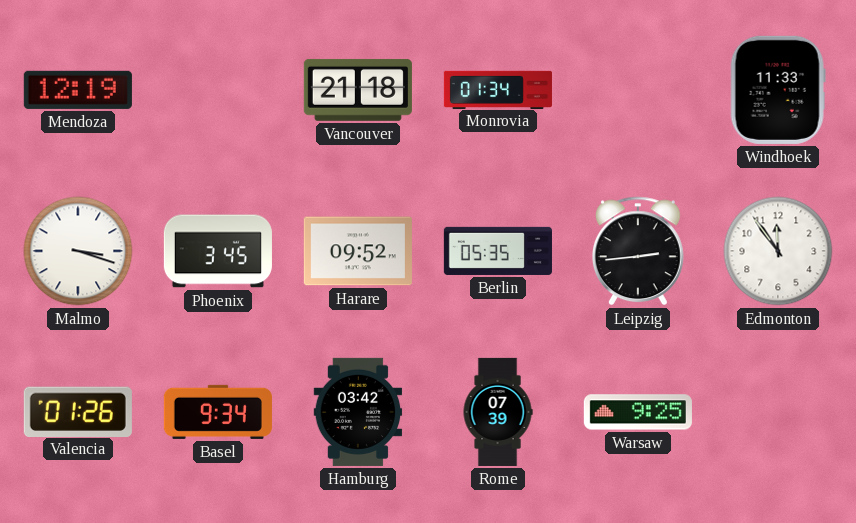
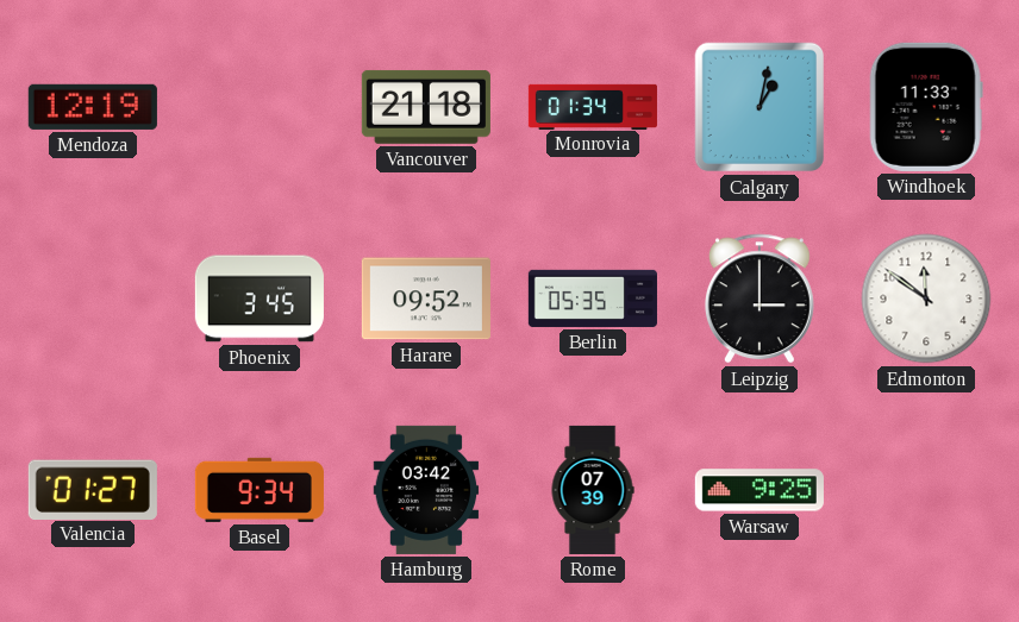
Calgary: none -> 1:02 (759, 107)
Malmo: 3:18 -> none (78, 251)
Leipzig: 2:44 -> 3:00 (759, 299)
Edmonton: 11:54 -> 11:51 (926, 299)
Valencia: 01:26 -> 01:27 (93, 489)
